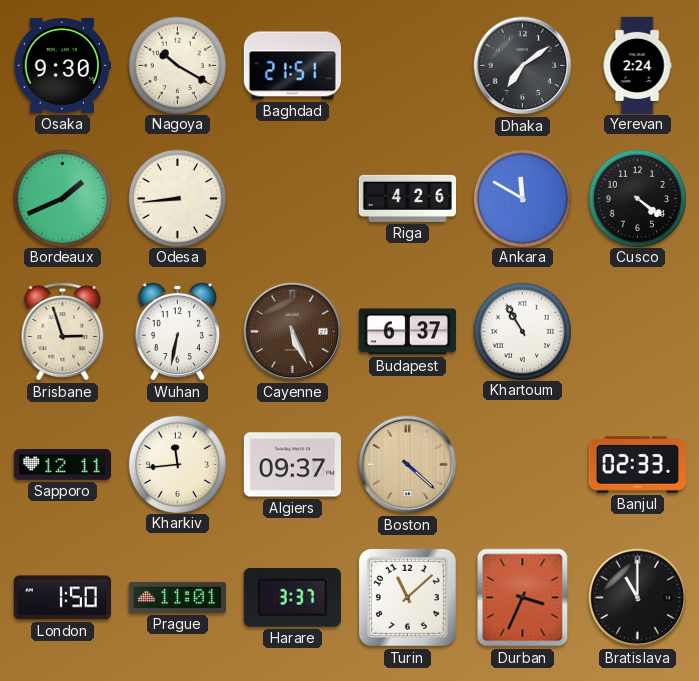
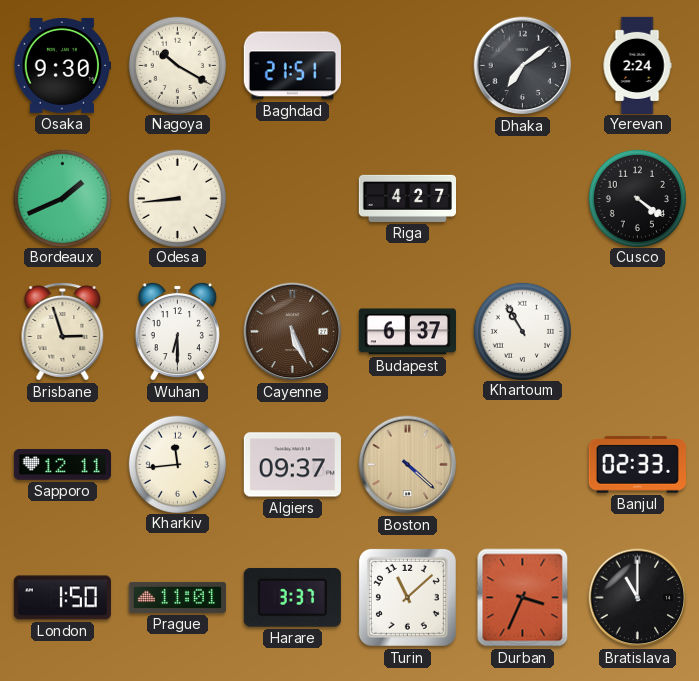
Riga: 4:26 -> 4:27 (407, 198)
Ankara: 11:50 -> none (522, 198)
Wuhan: 6:32 -> 6:30 (177, 331)
